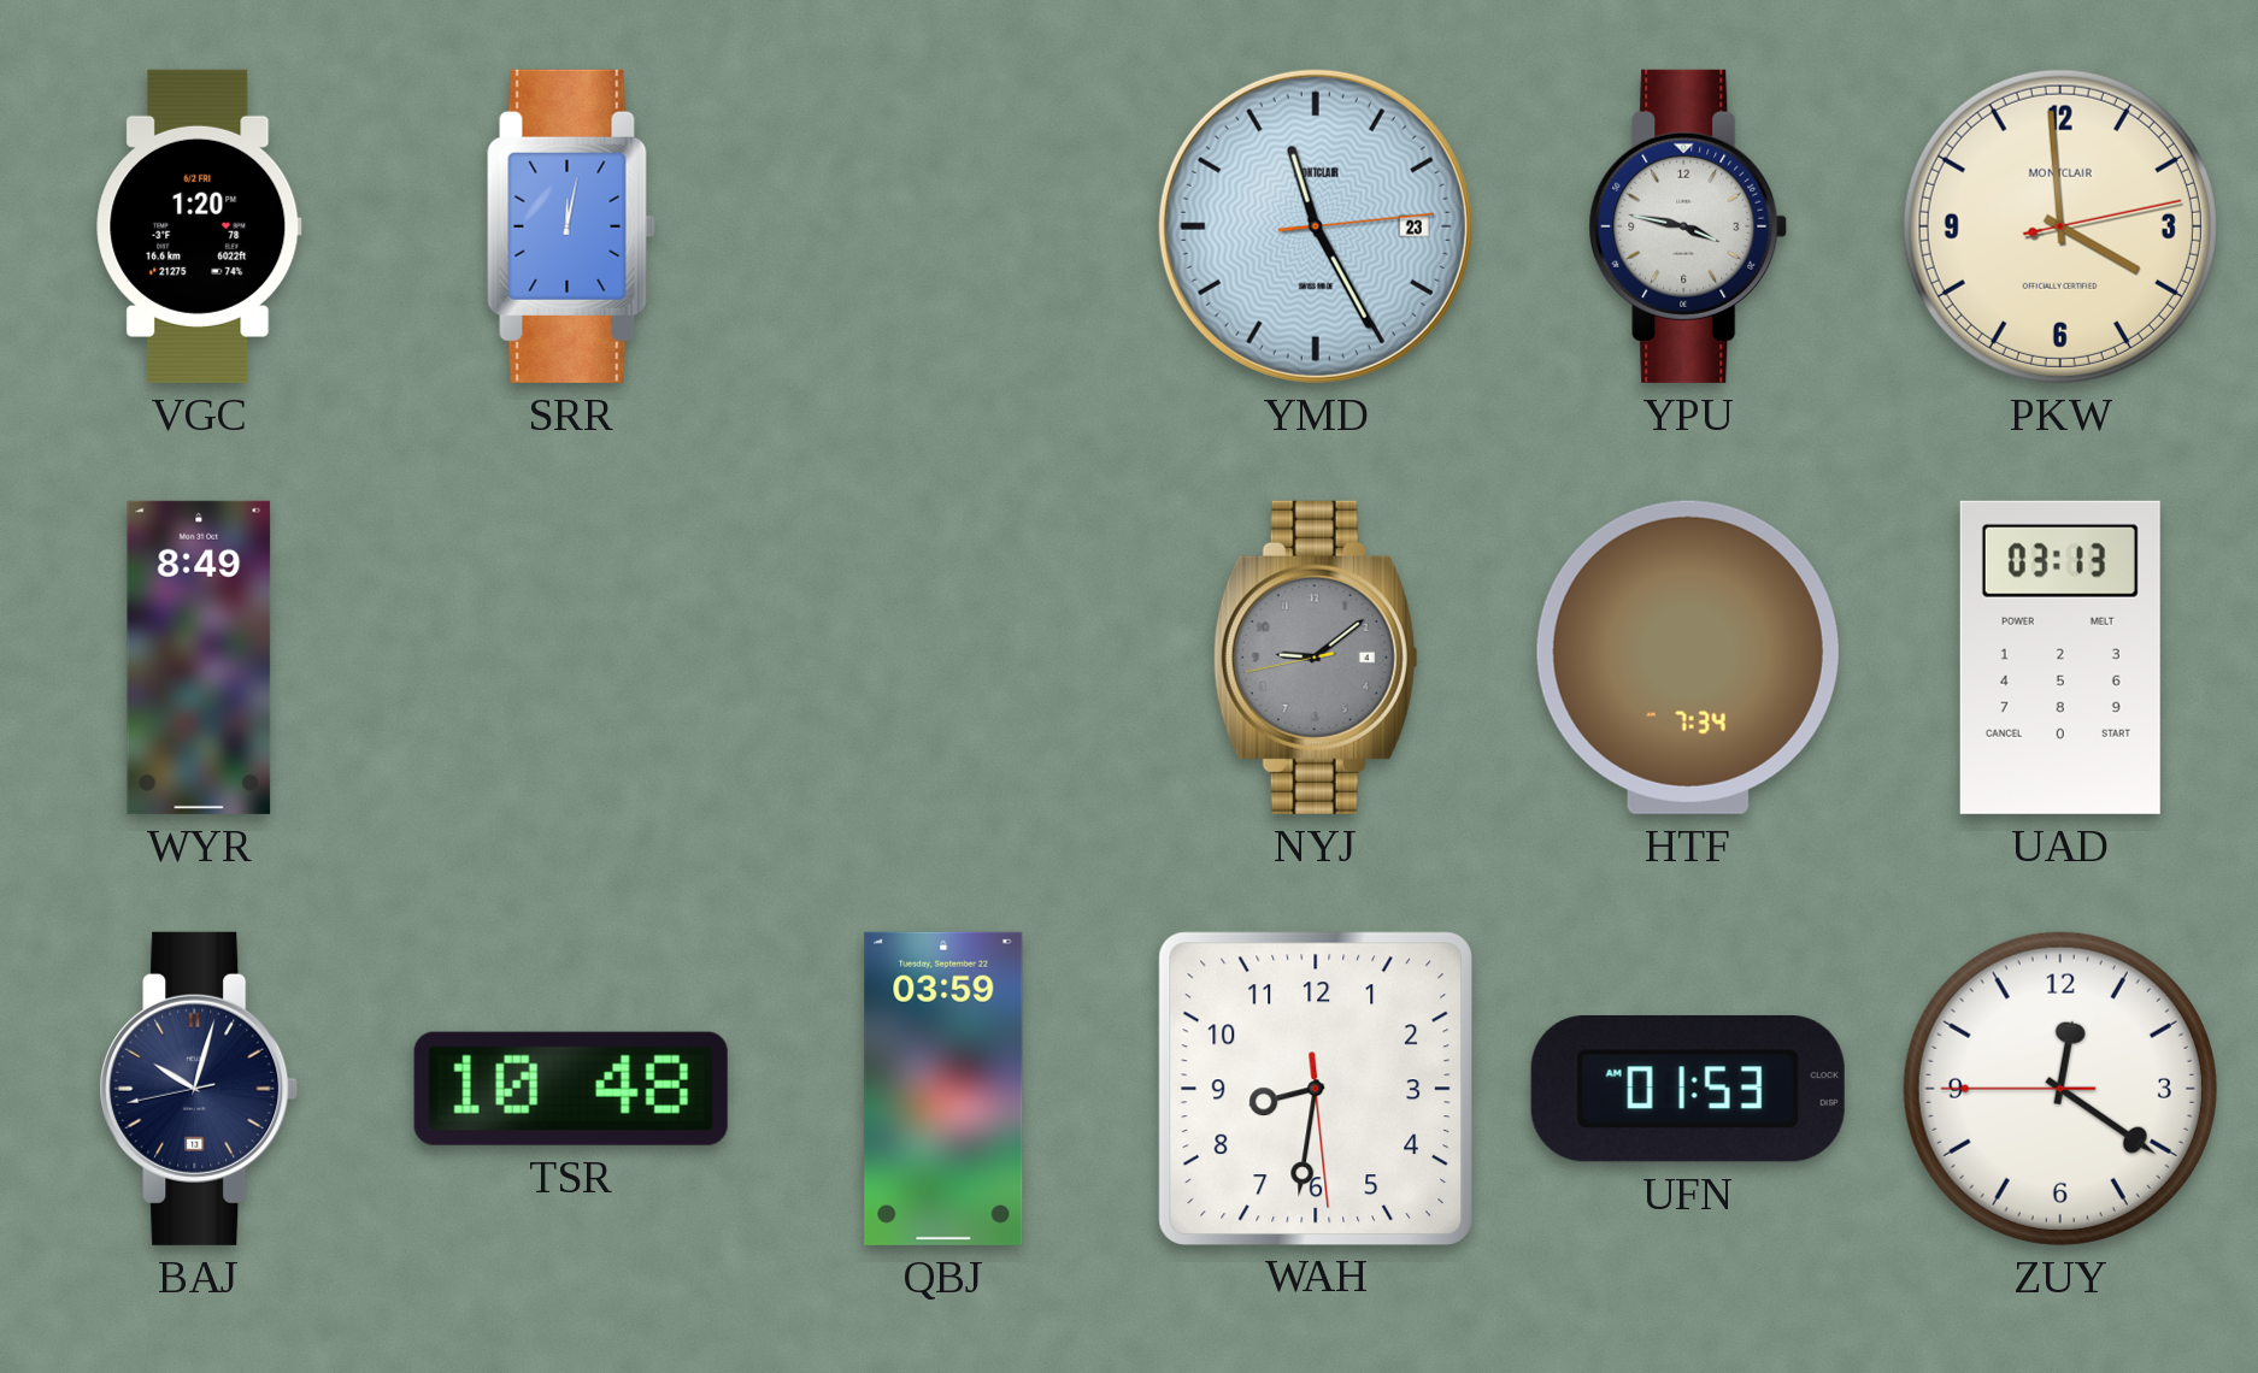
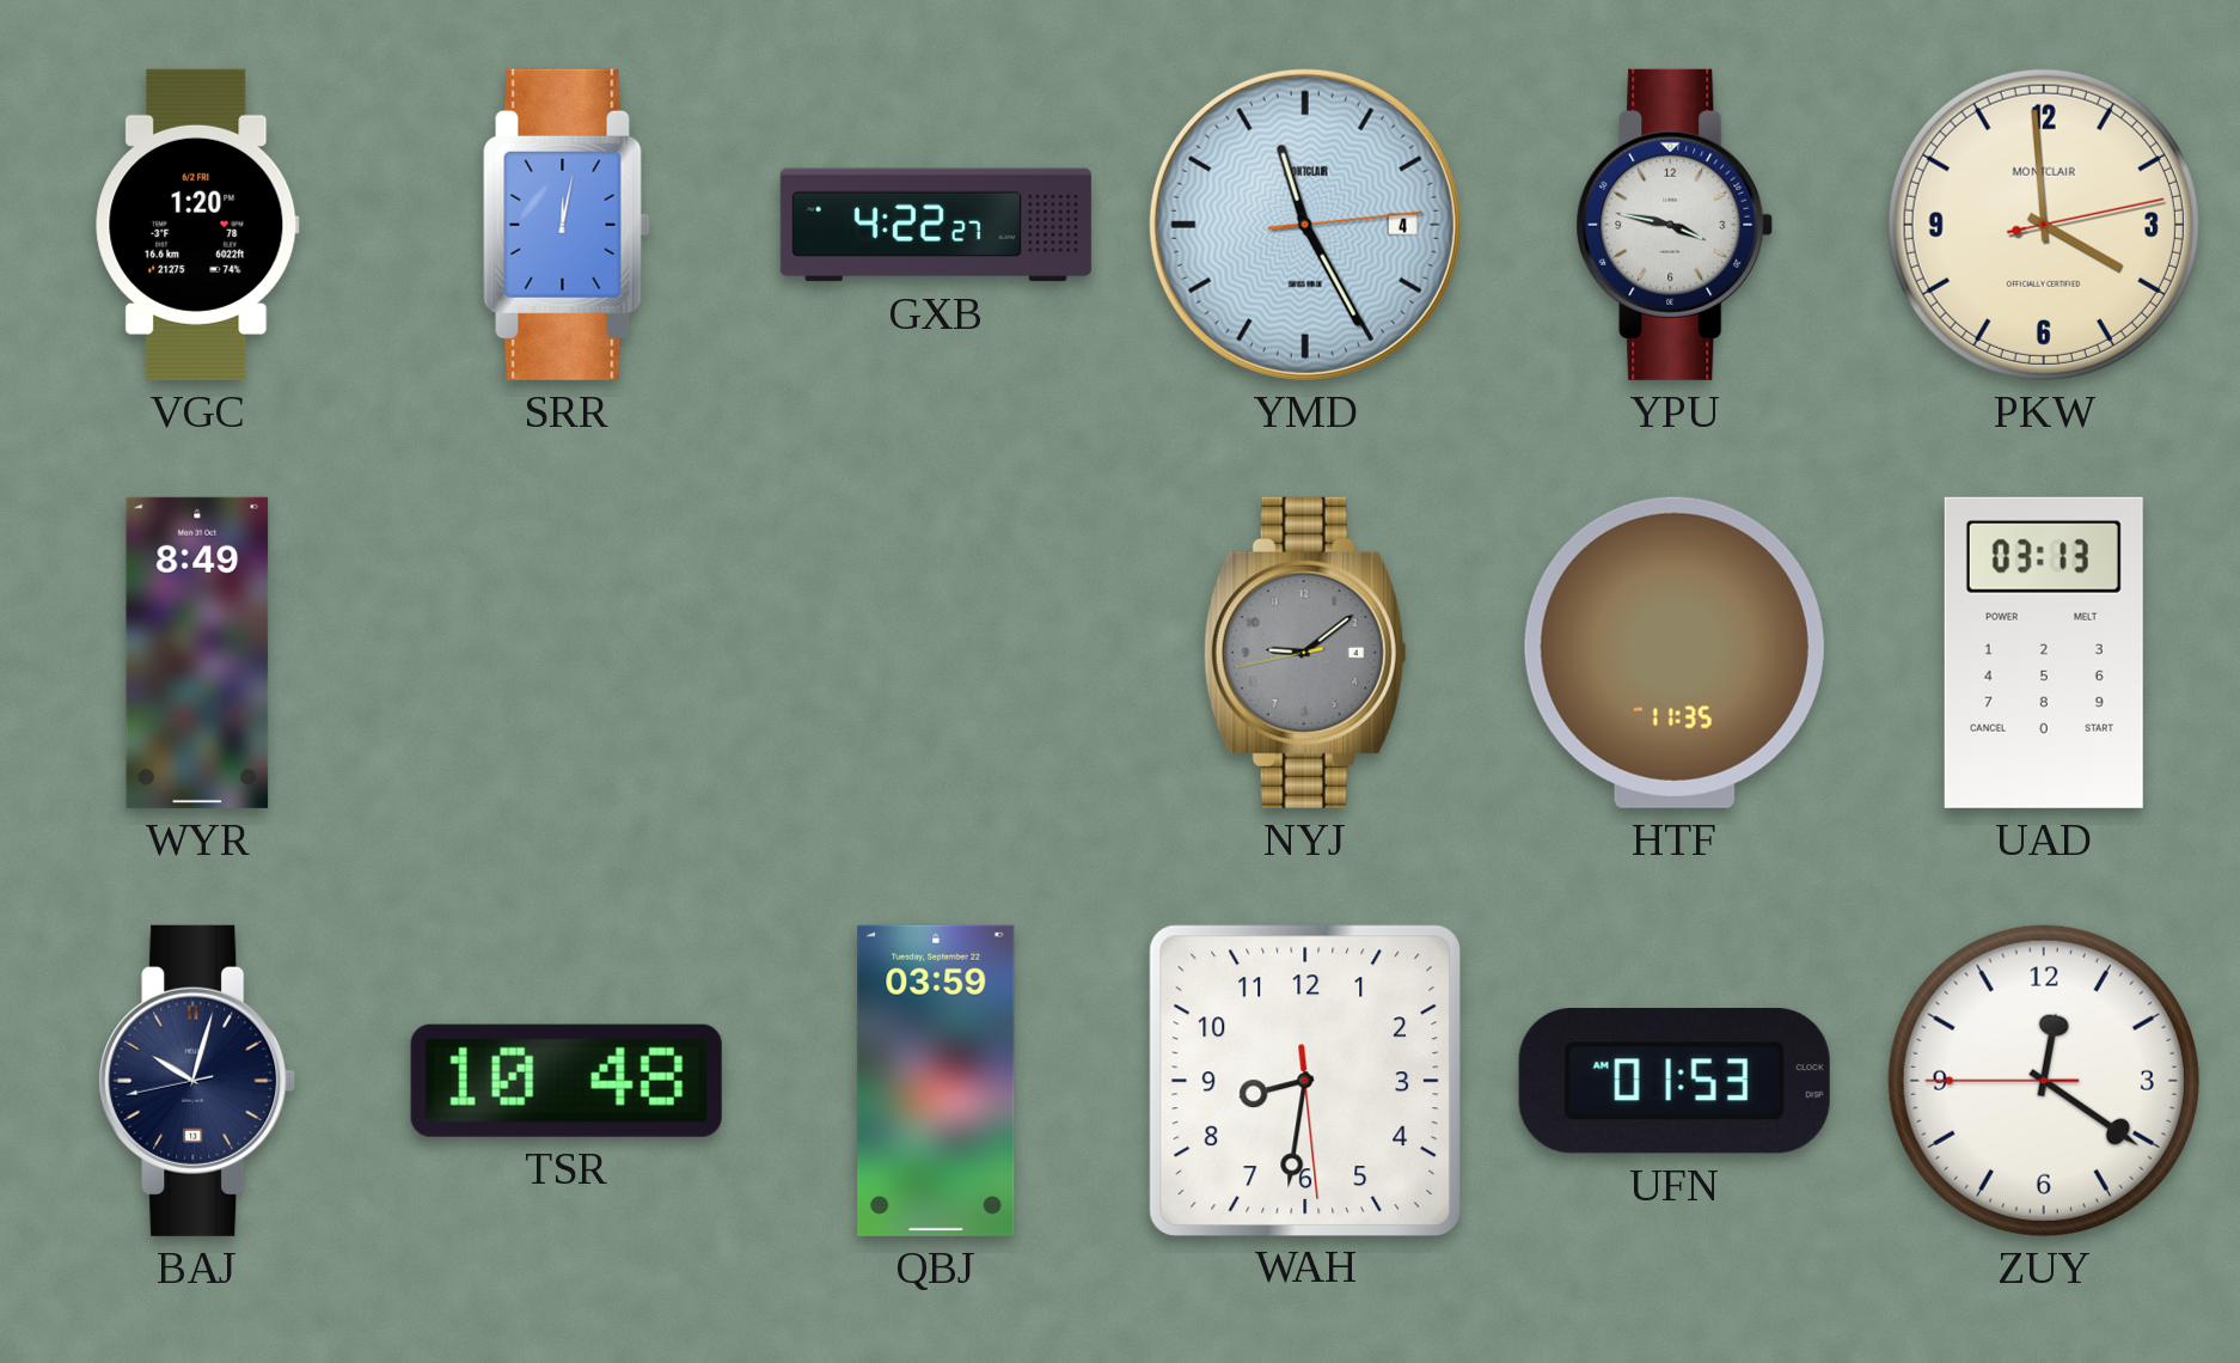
GXB: none -> 4:22 (936, 225)
YMD date: 23 -> 4 (1305, 225)
HTF: 7:34 -> 11:35 (1675, 653)
